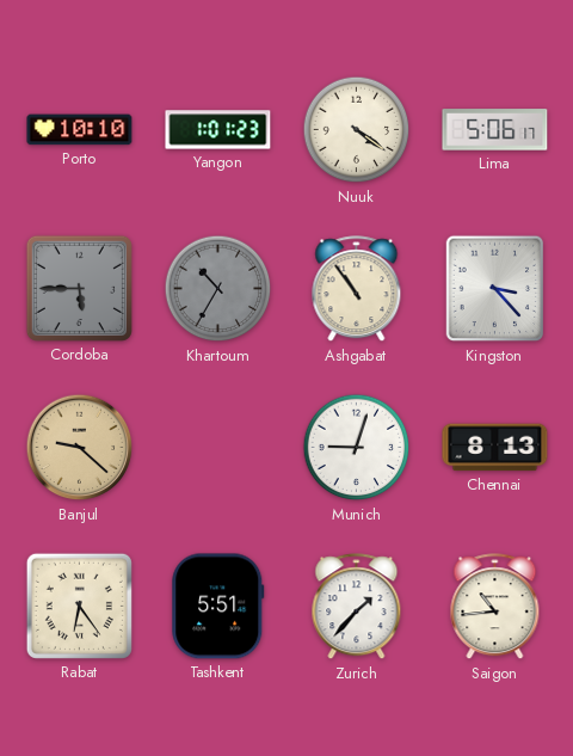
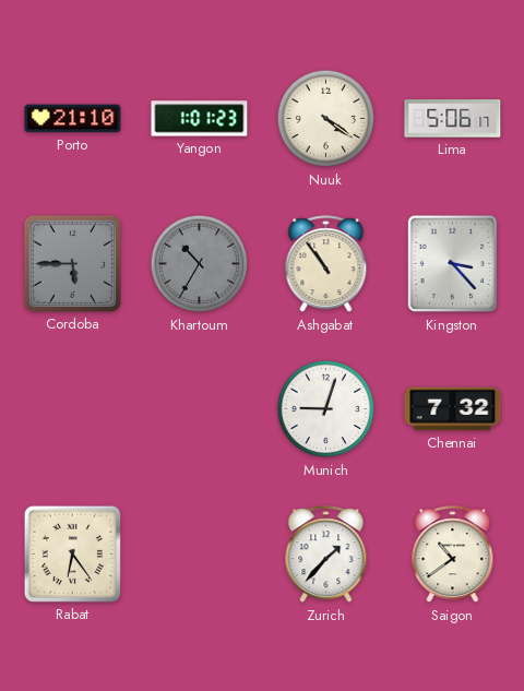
Porto: 10:10 -> 21:10 (73, 119)
Banjul: 9:22 -> none (80, 448)
Chennai: 8:13 -> 7:32 (453, 409)
Tashkent: 5:51 -> none (218, 607)
Saigon: 10:44 -> 10:39 (453, 555)
